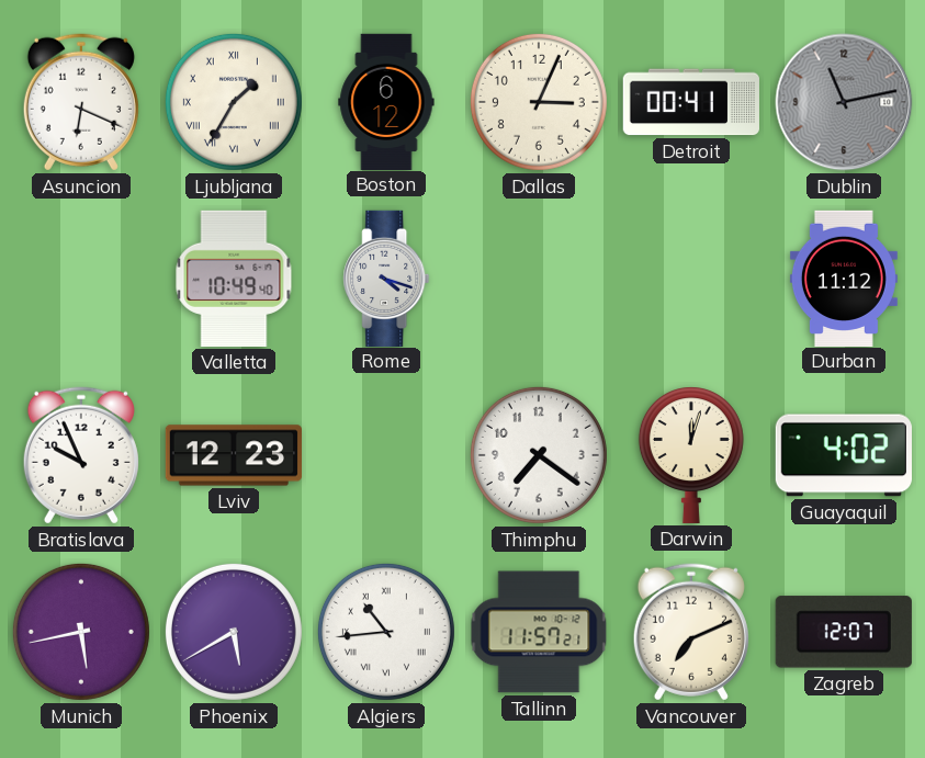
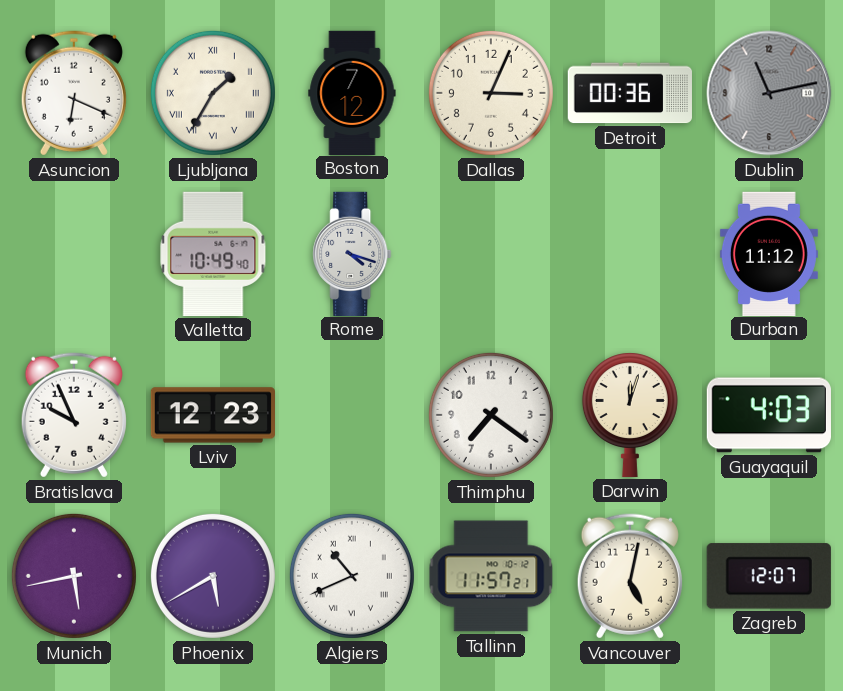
Boston: 6:12 -> 7:12 (352, 92)
Detroit: 00:41 -> 00:36 (630, 93)
Guayaquil: 4:02 -> 4:03 (769, 415)
Algiers: 10:44 -> 10:41 (352, 576)
Vancouver: 7:11 -> 5:02 (630, 576)
